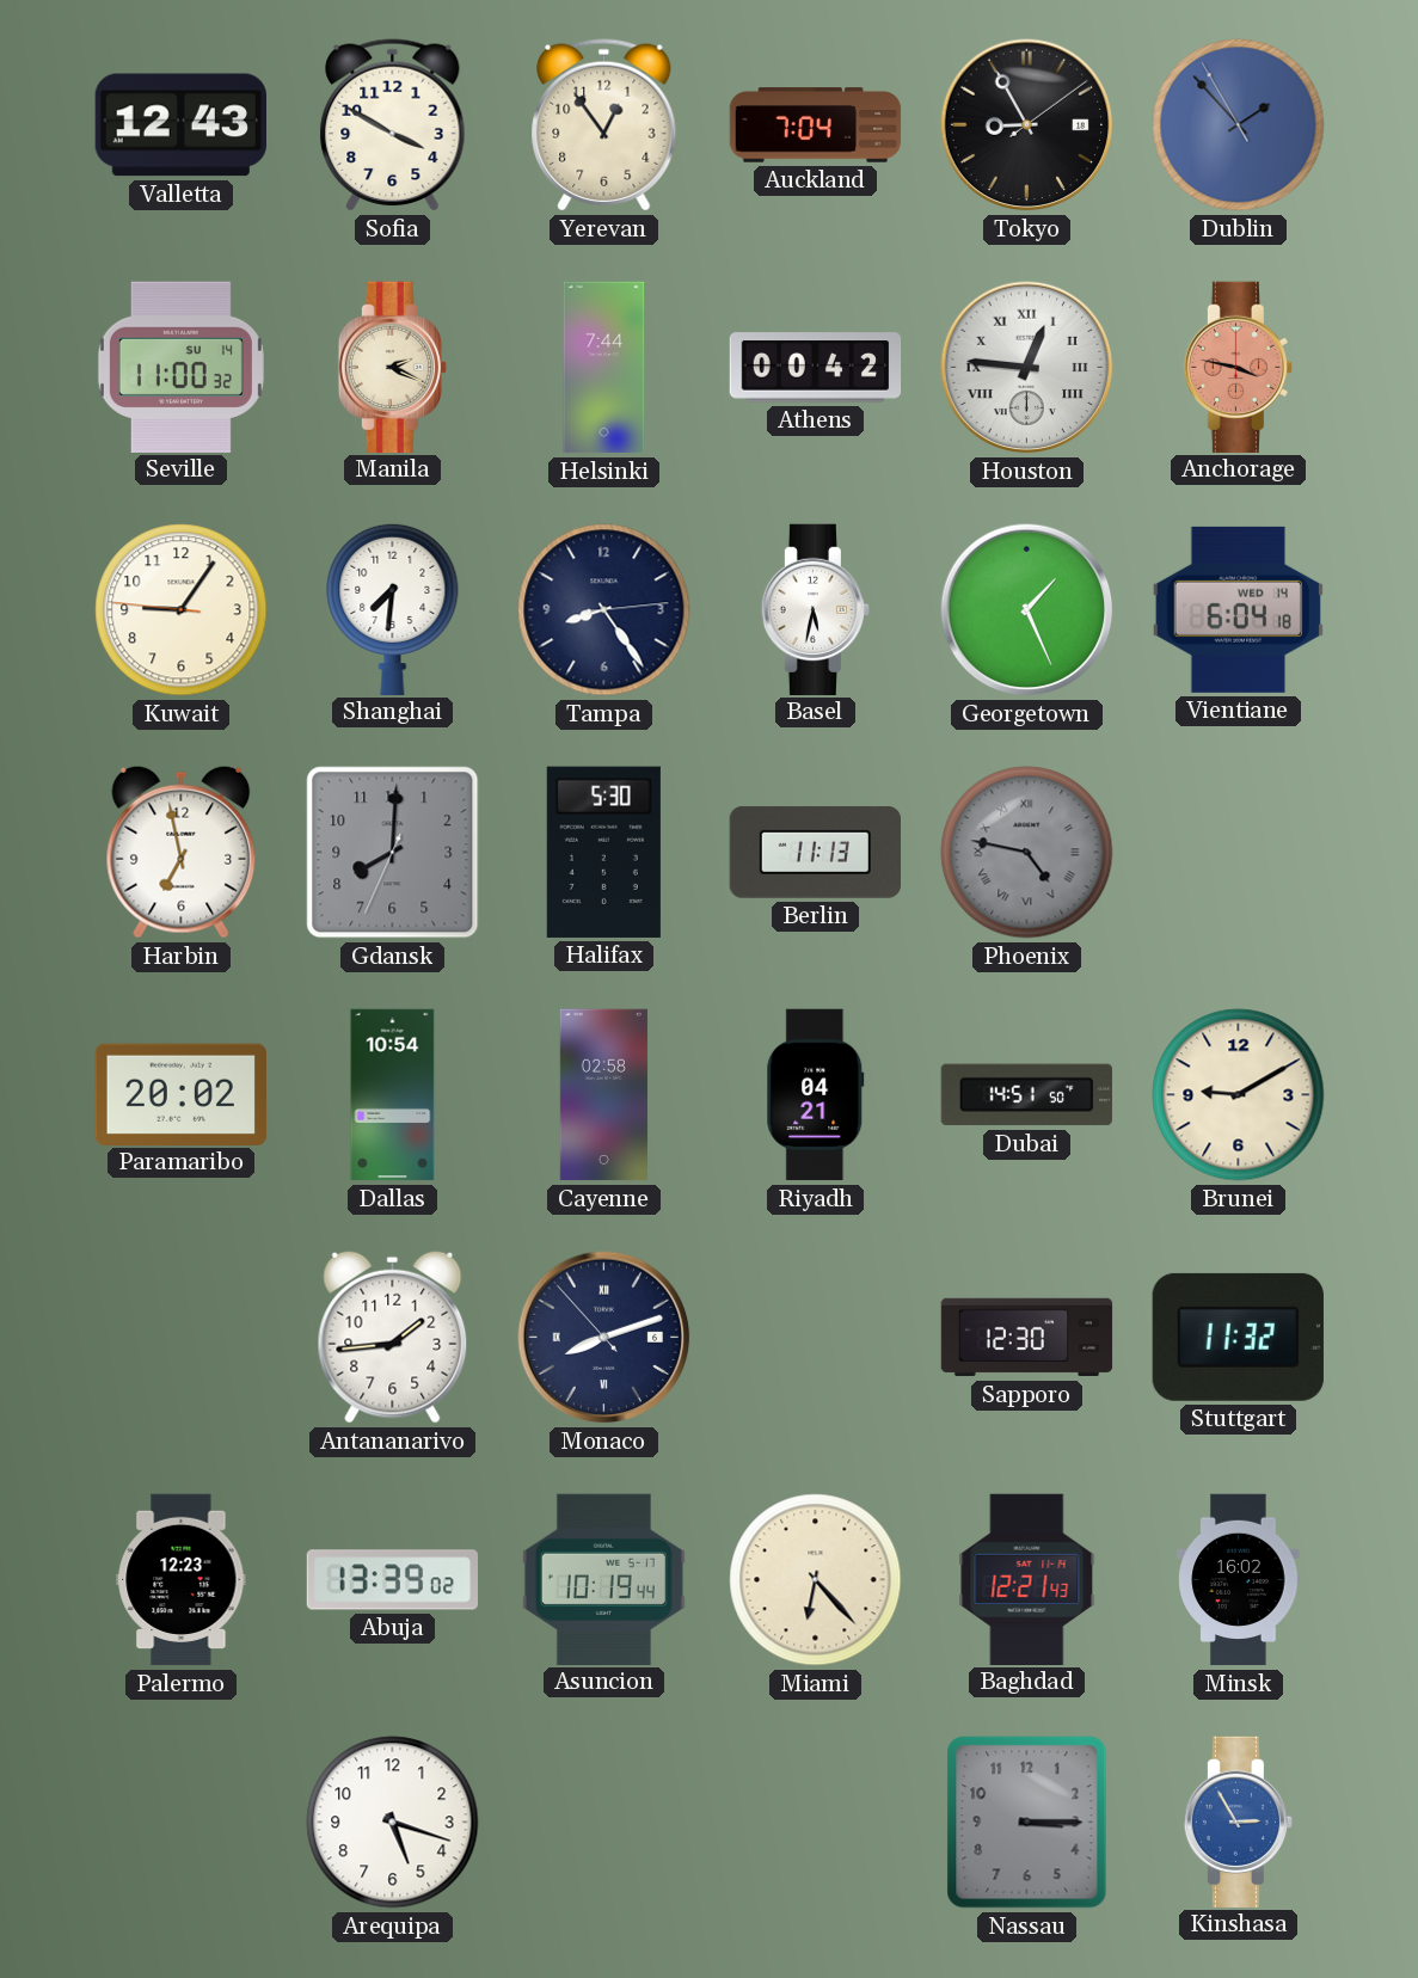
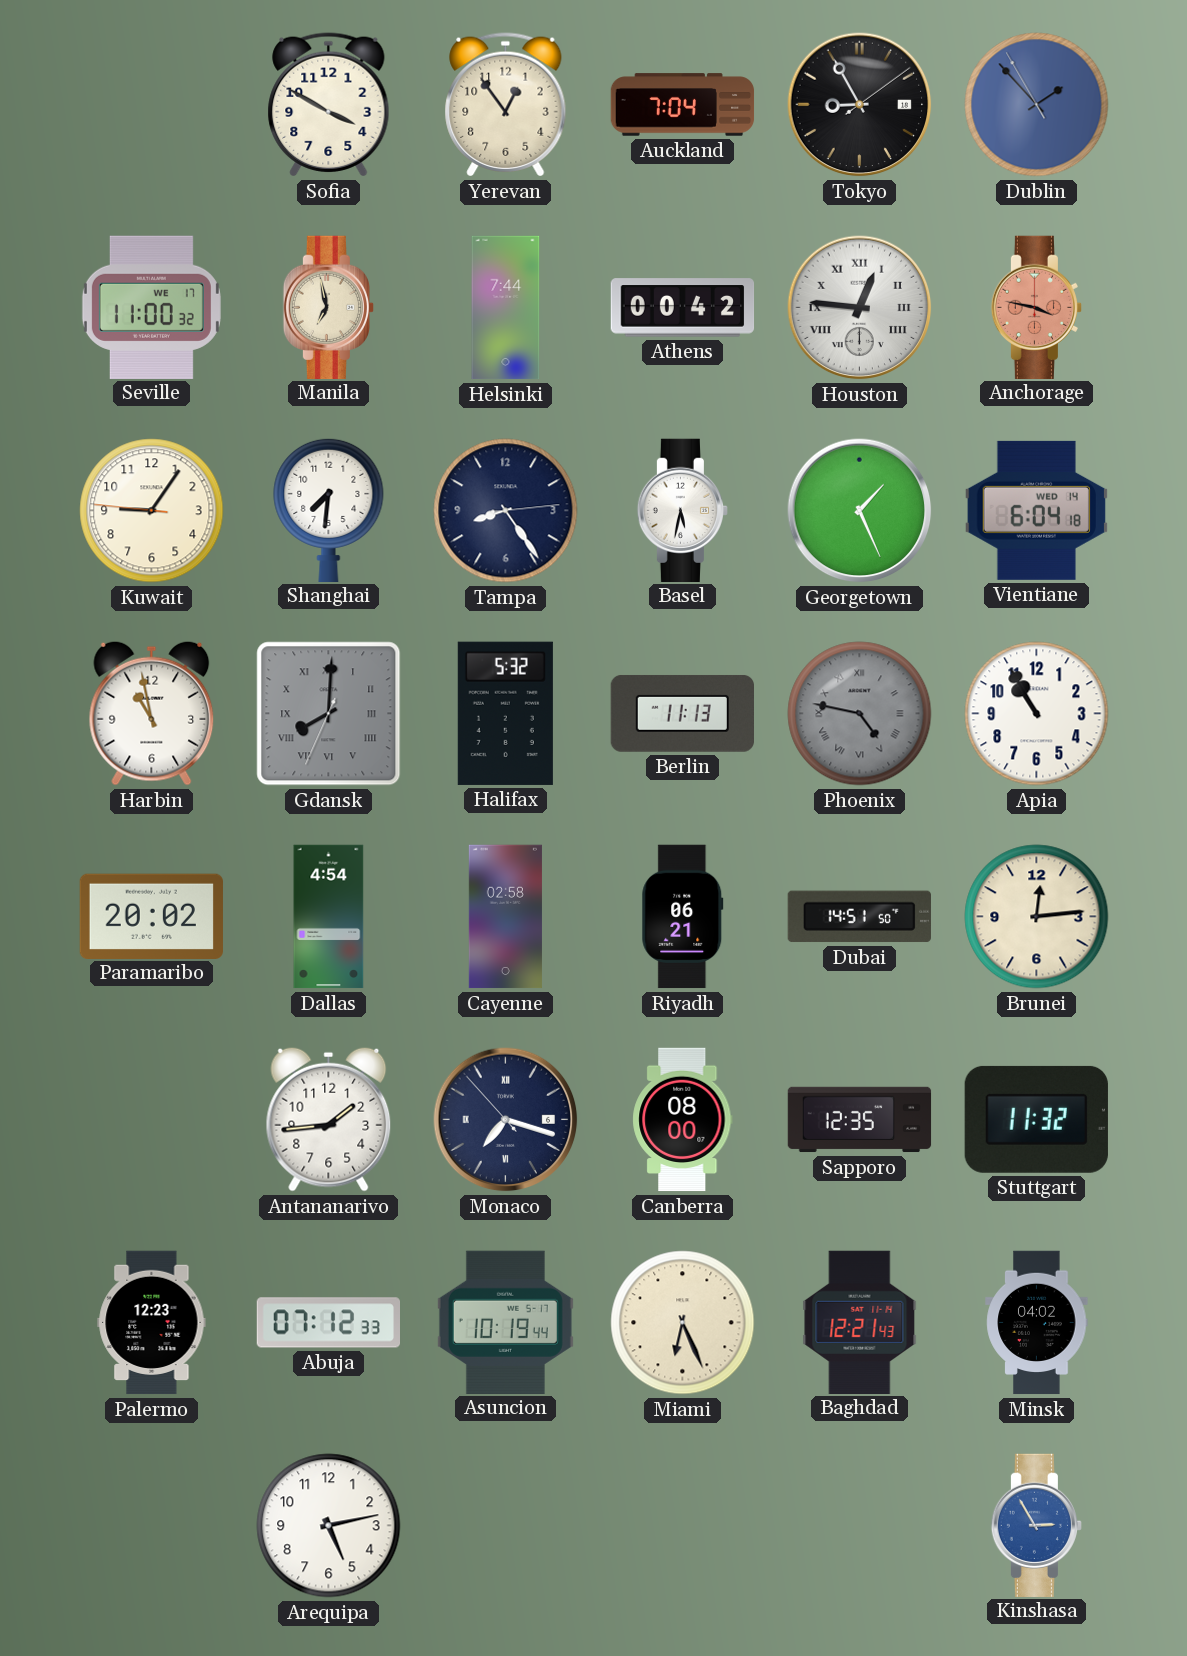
Valletta: 12:43 -> none (180, 125)
Seville date: SU 14 -> WE 17 (151, 307)
Manila: 2:19 -> 6:58 (328, 307)
Harbin: 6:58 -> 10:58 (152, 713)
Gdansk numerals: Arabic -> Roman (329, 714)
Halifax: 5:30 -> 5:32 (505, 713)
Apia: none -> 10:55 (1037, 714)
Dallas: 10:54 -> 4:54 (329, 917)
Riyadh: 04:21 -> 06:21 (683, 917)
Brunei: 9:10 -> 12:14 (1037, 917)
Monaco: 8:11 -> 7:17 (506, 1120)
Canberra: none -> 08:00 (683, 1120)
Sapporo: 12:30 -> 12:35 (860, 1120)
Abuja: 13:39 -> 07:12 (328, 1323)
Miami: 6:23 -> 6:26 (683, 1323)
Minsk: 16:02 -> 04:02 (1037, 1323)
Arequipa: 5:18 -> 5:13 (329, 1526)
Nassau: 3:15 -> none (1027, 1823)
